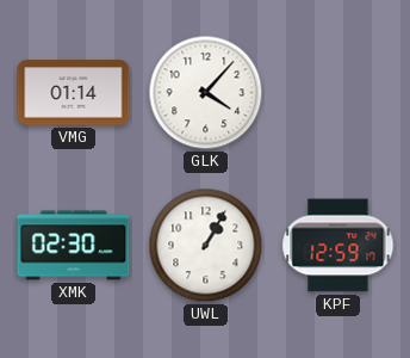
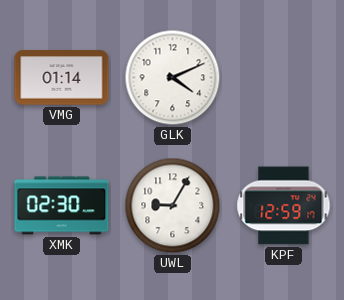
GLK: 4:07 -> 4:11 (173, 78)
UWL: 1:05 -> 9:05 (173, 206)
